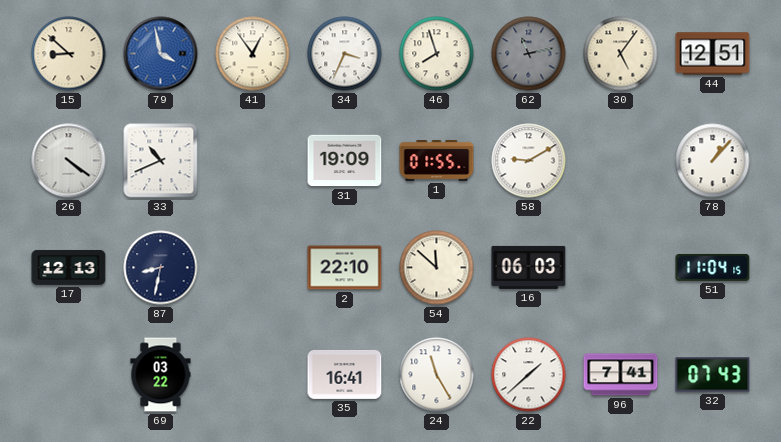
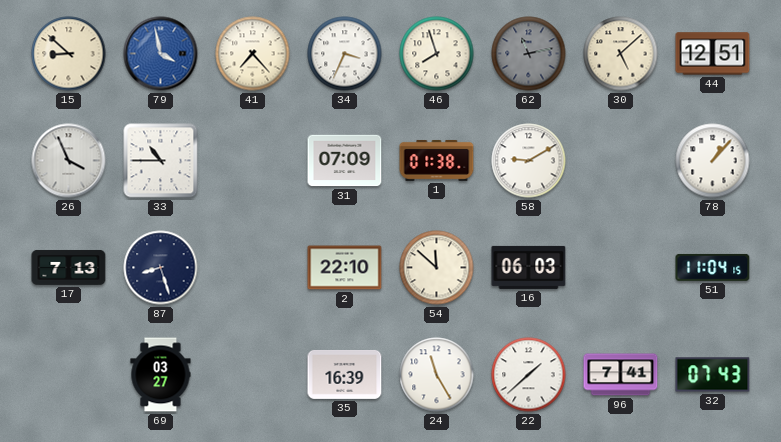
41: 12:54 -> 7:23 (253, 54)
30: 5:06 -> 5:08 (621, 54)
26: 4:21 -> 3:56 (69, 161)
33: 10:41 -> 10:45 (161, 161)
31: 19:09 -> 07:09 (345, 161)
1: 01:55 -> 01:38 (437, 160)
17: 12:13 -> 7:13 (69, 267)
87: 8:32 -> 8:27 (161, 268)
69: 03:22 -> 03:27 (161, 375)
35: 16:41 -> 16:39 (345, 374)
